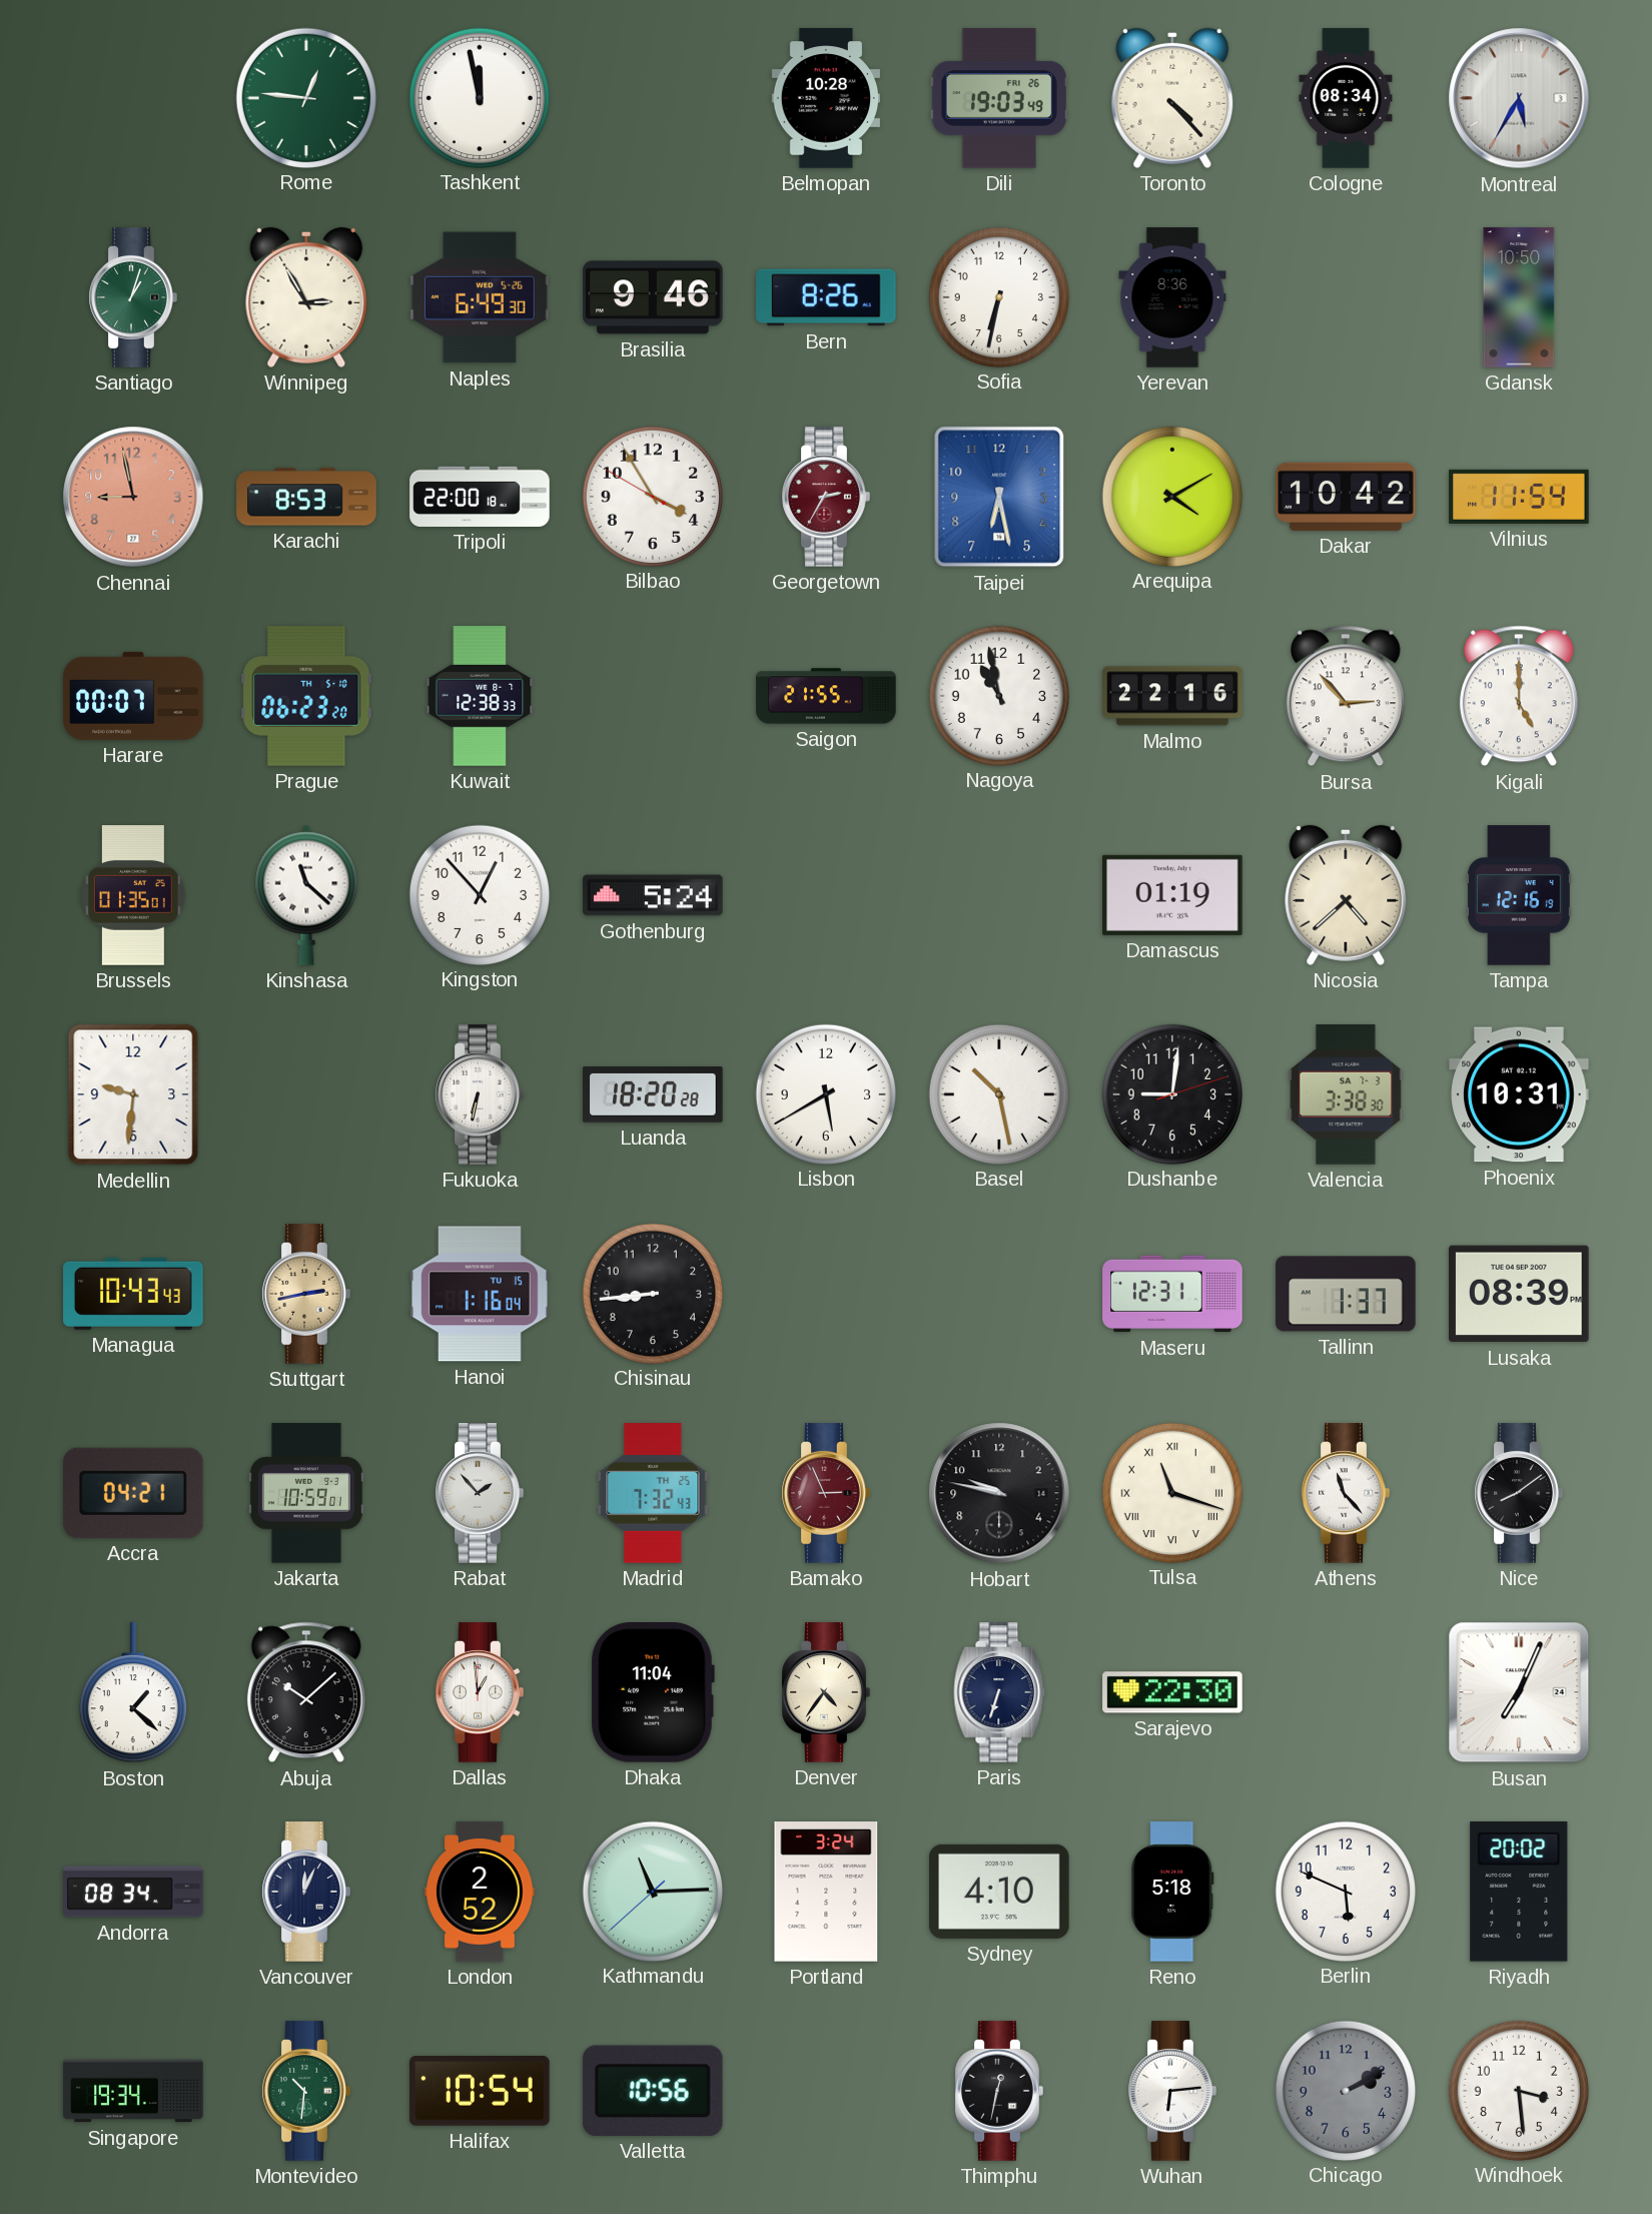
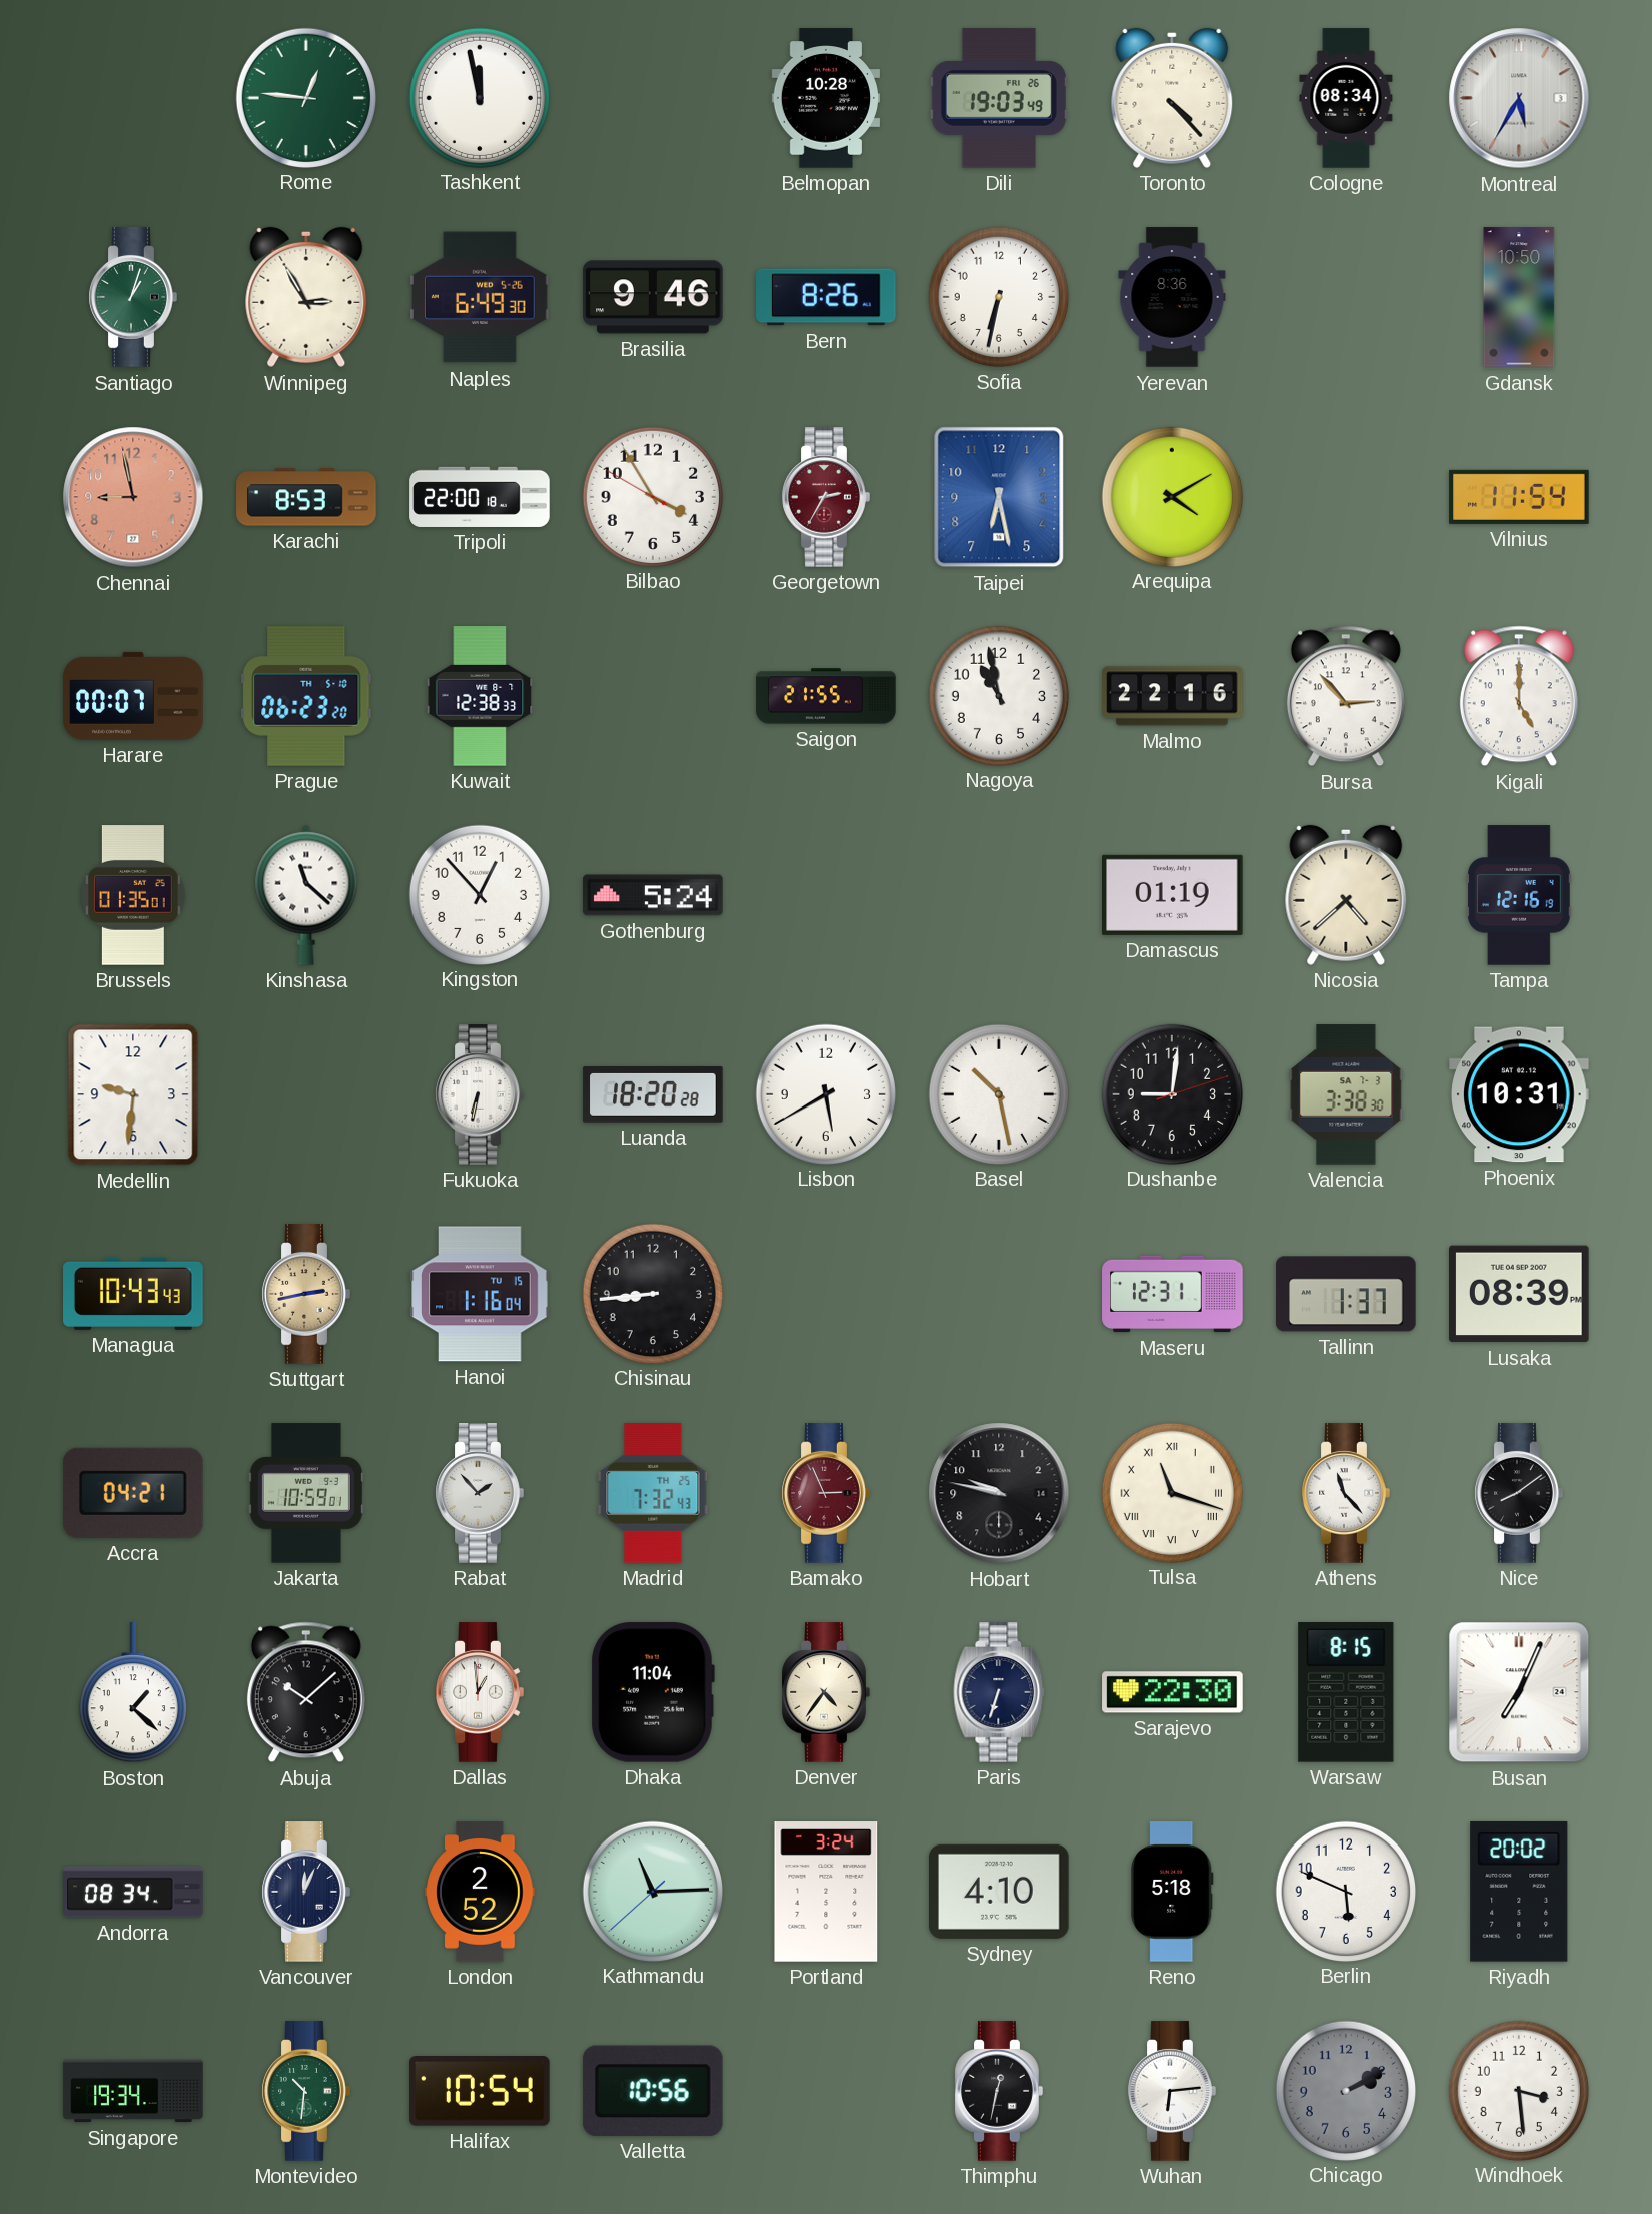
Dakar: 10:42 -> none (1346, 497)
Warsaw: none -> 8:15 (1346, 1693)
